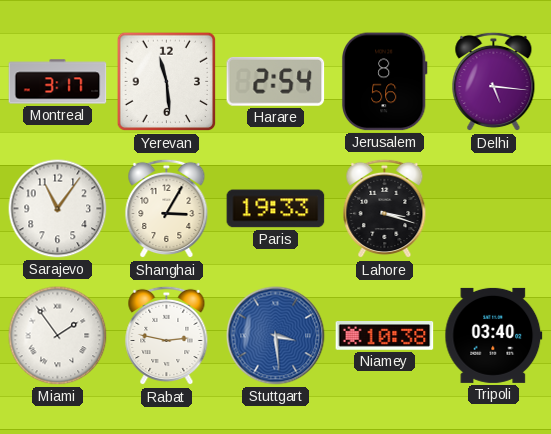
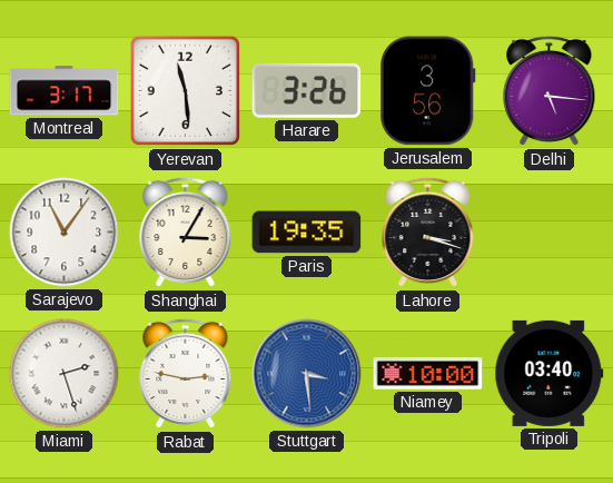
Harare: 2:54 -> 3:26 (307, 90)
Jerusalem: 8:56 -> 3:56 (427, 91)
Paris: 19:33 -> 19:35 (307, 233)
Miami: 1:54 -> 2:27 (65, 374)
Niamey: 10:38 -> 10:00 (428, 374)
